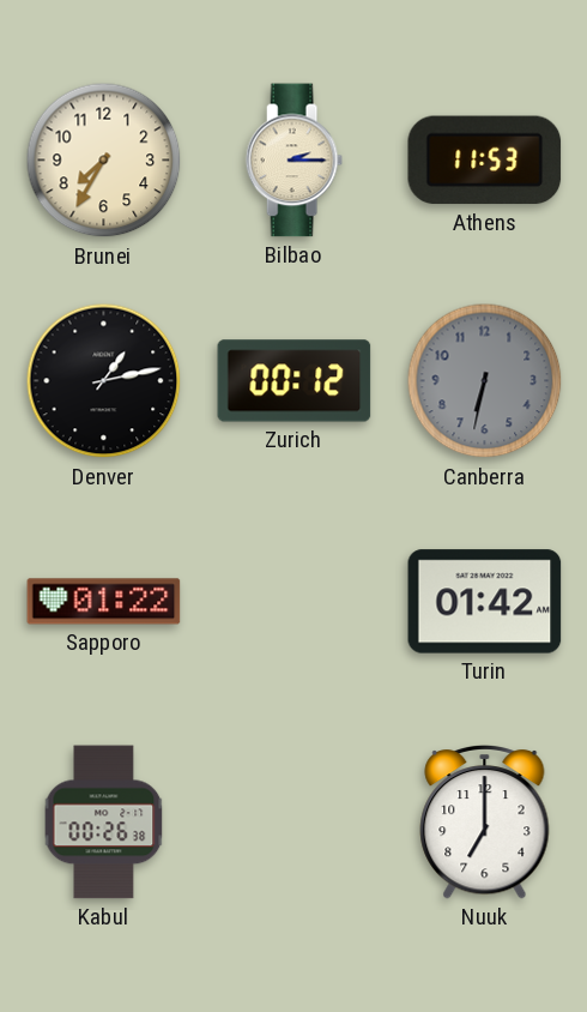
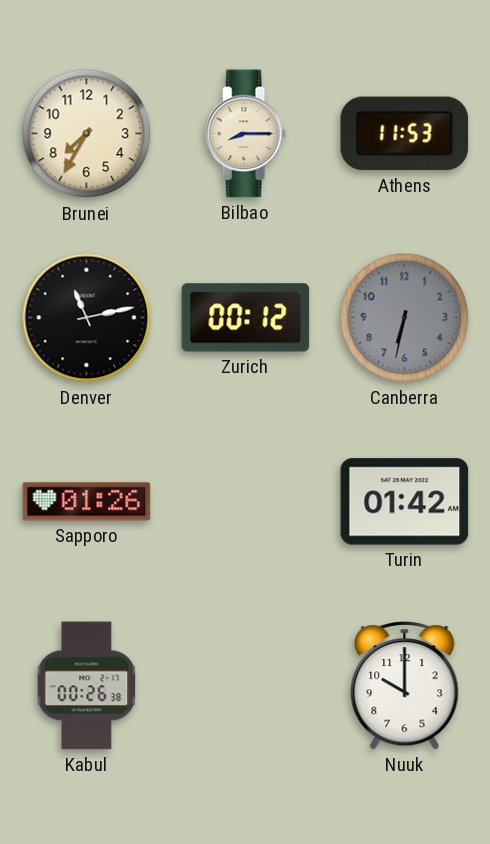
Bilbao: 2:15 -> 8:15 (245, 134)
Denver: 1:13 -> 11:13 (87, 318)
Sapporo: 01:22 -> 01:26 (87, 502)
Nuuk: 7:00 -> 10:00 (405, 686)
